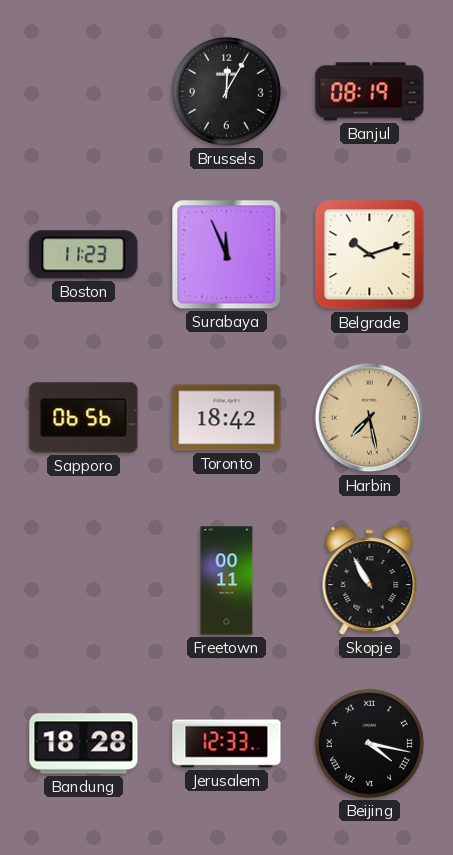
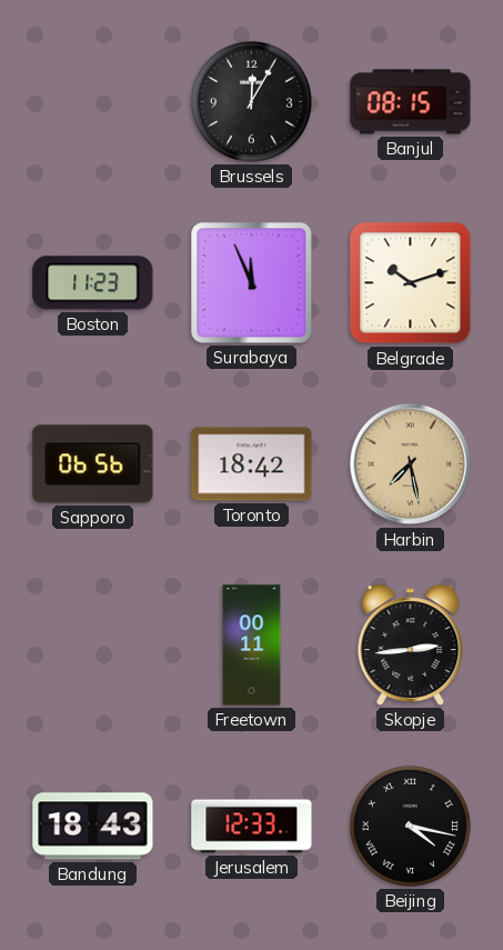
Banjul: 08:19 -> 08:15 (411, 102)
Skopje: 10:55 -> 2:44 (411, 646)
Bandung: 18:28 -> 18:43 (93, 827)
